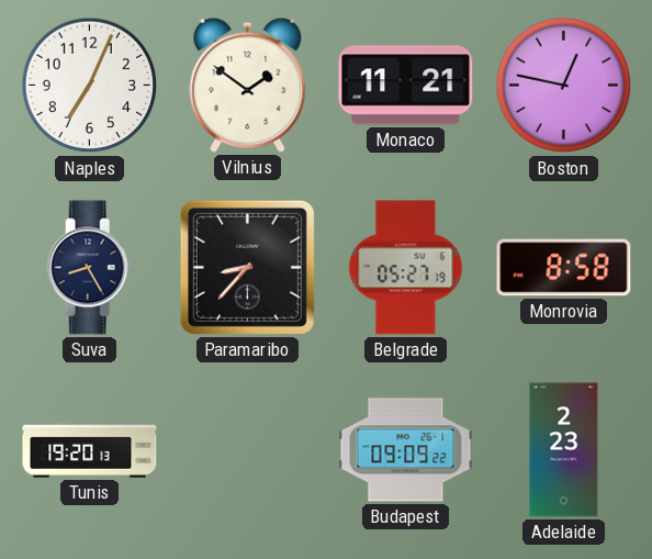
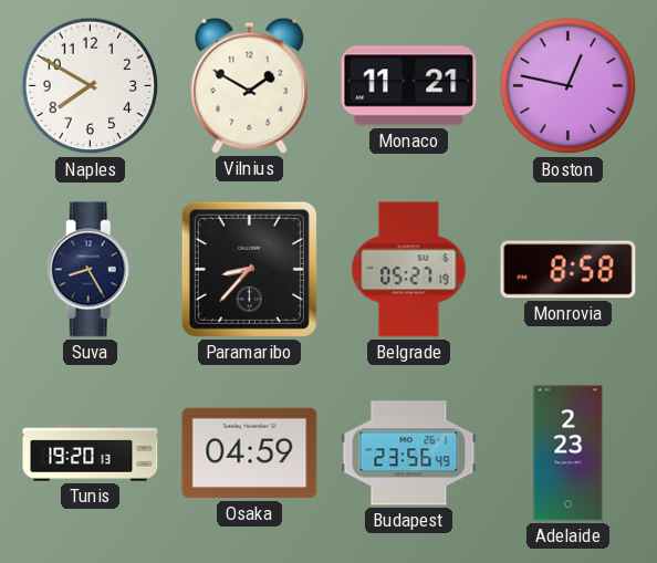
Naples: 7:04 -> 7:50 (91, 86)
Vilnius: 1:51 -> 1:50 (250, 85)
Osaka: none -> 04:59 (250, 453)
Budapest: 09:09 -> 23:56 (409, 453)
